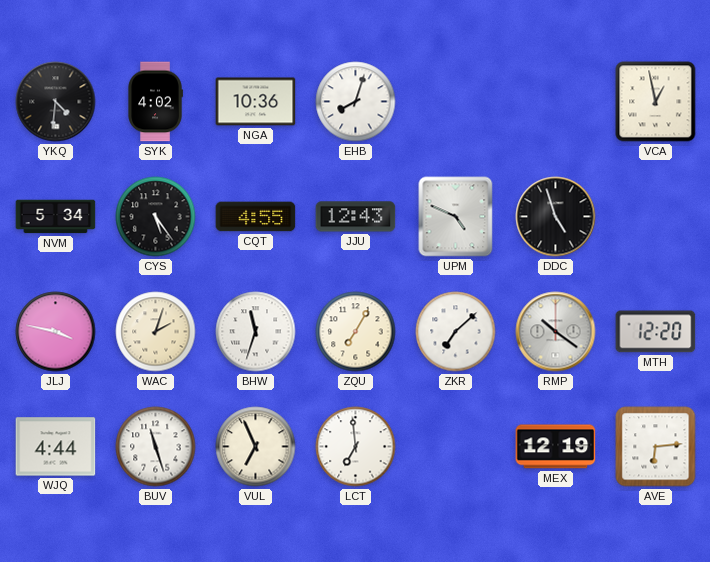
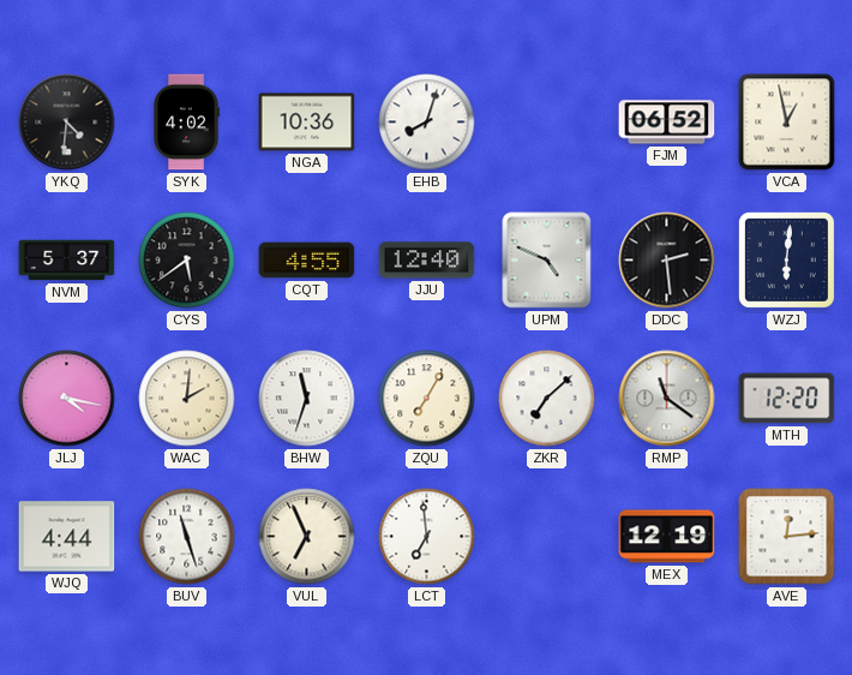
FJM: none -> 06:52 (667, 123)
NVM: 5:34 -> 5:37 (67, 261)
CYS: 5:24 -> 5:39 (187, 261)
JJU: 12:43 -> 12:40 (427, 261)
DDC: 4:57 -> 2:29 (667, 261)
WZJ: none -> 6:01 (786, 259)
JLJ: 3:47 -> 4:17 (67, 399)
WAC: 2:03 -> 2:01 (187, 399)
RMP: 10:21 -> 11:21 (667, 399)
AVE: 6:14 -> 12:14 (787, 537)
